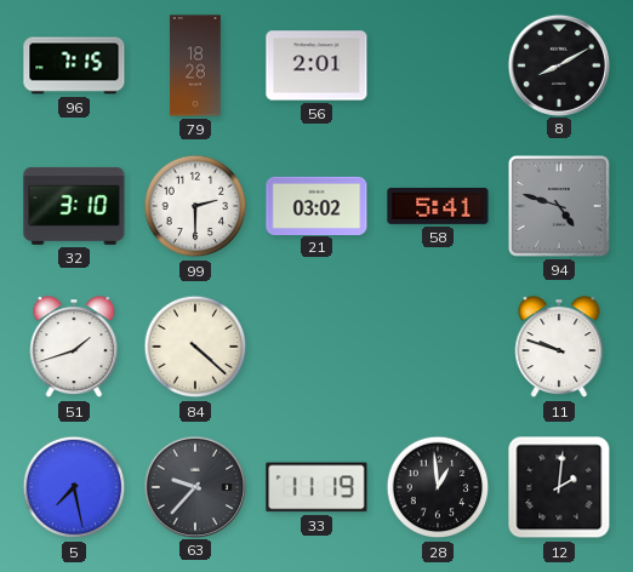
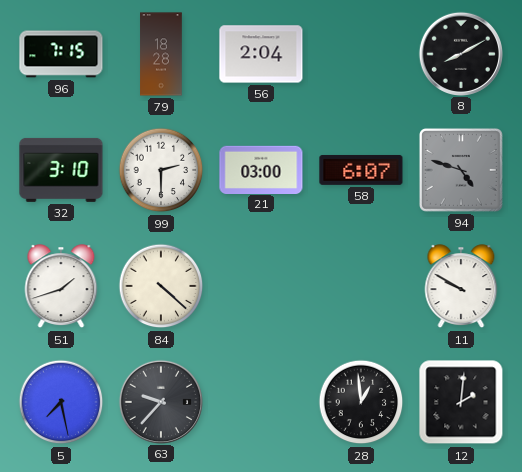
56: 2:01 -> 2:04 (261, 54)
21: 03:02 -> 03:00 (261, 169)
58: 5:41 -> 6:07 (361, 170)
11: 9:48 -> 9:50 (461, 287)
33: 11:19 -> none (316, 487)
